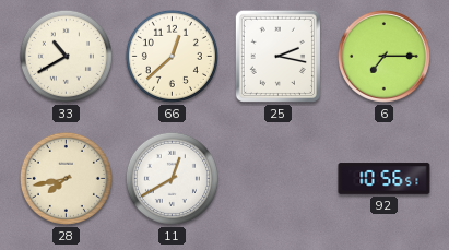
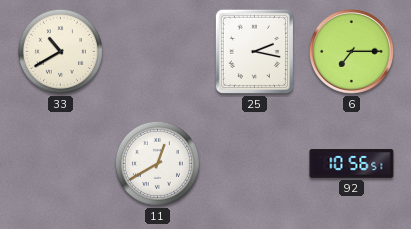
66: 12:38 -> none (172, 56)
28: 7:43 -> none (66, 178)
